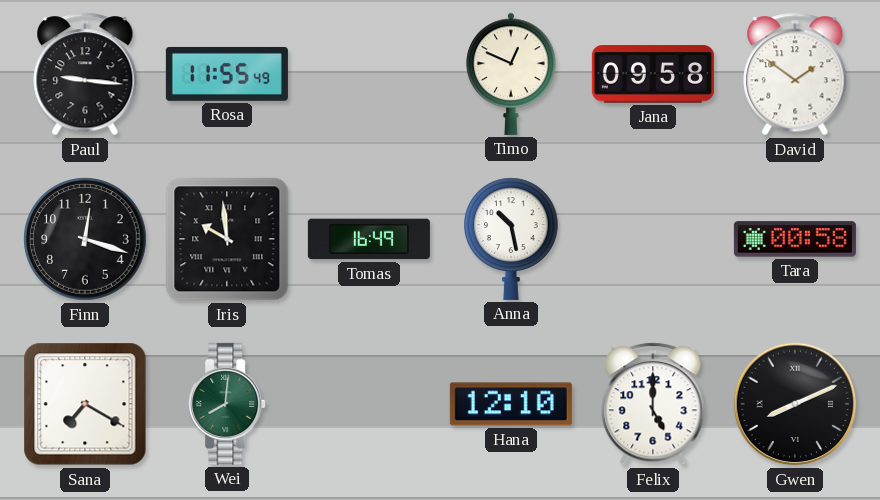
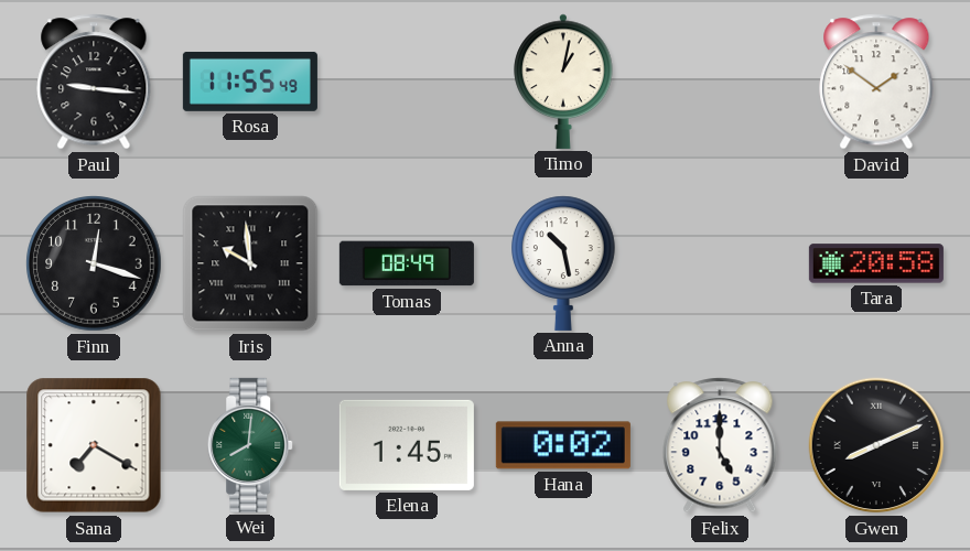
Timo: 12:49 -> 1:02 (563, 82)
Jana: 09:58 -> none (653, 74)
Tomas: 16:49 -> 08:49 (407, 263)
Tara: 00:58 -> 20:58 (876, 263)
Elena: none -> 1:45 (407, 445)
Hana: 12:10 -> 0:02 (563, 445)
